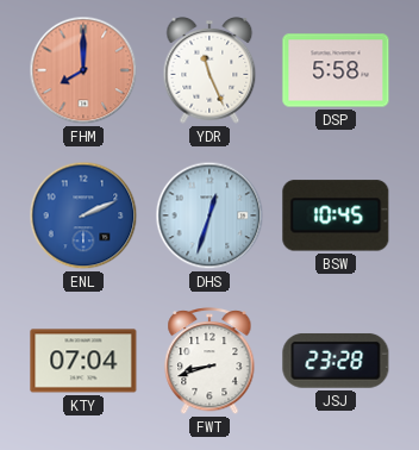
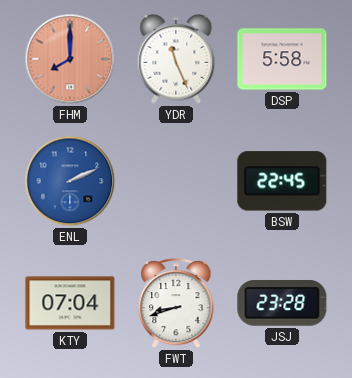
DHS: 12:33 -> none (209, 215)
BSW: 10:45 -> 22:45 (282, 181)
